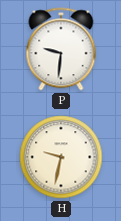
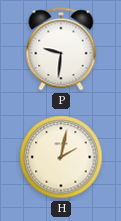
H: 9:32 -> 2:02 (61, 157)
